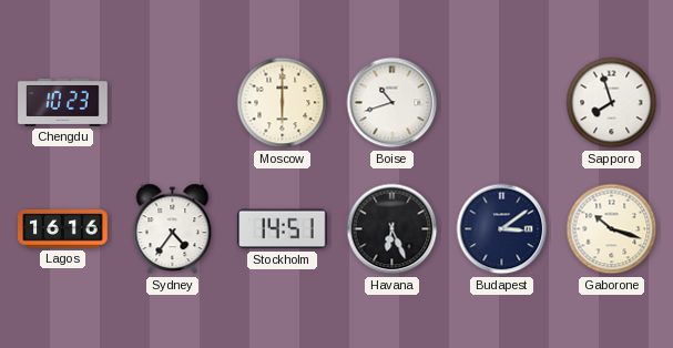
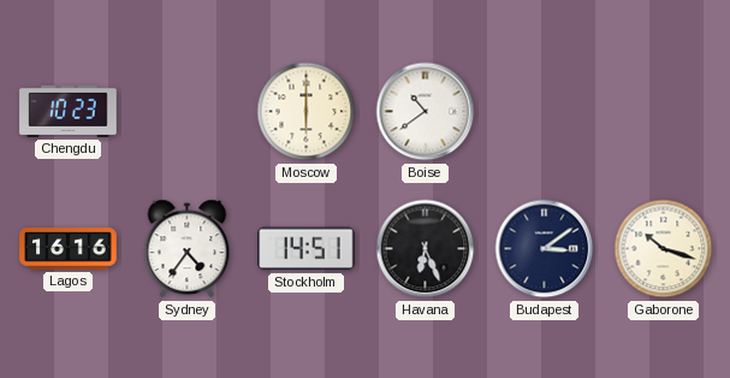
Boise: 10:42 -> 10:39 (426, 112)
Sapporo: 7:57 -> none (612, 103)
